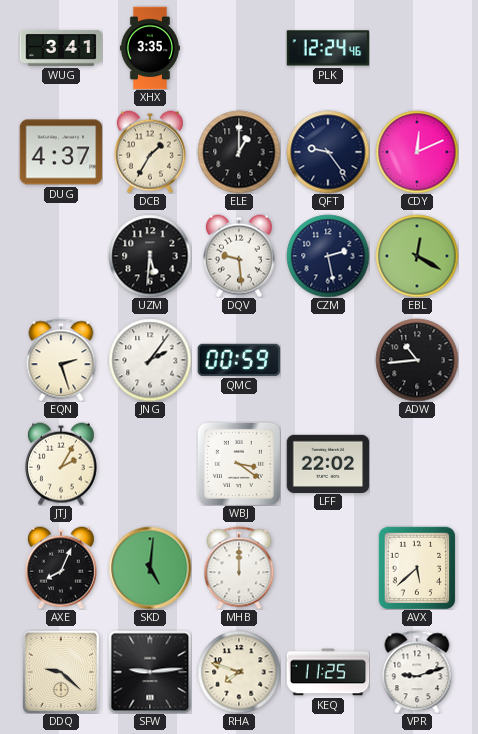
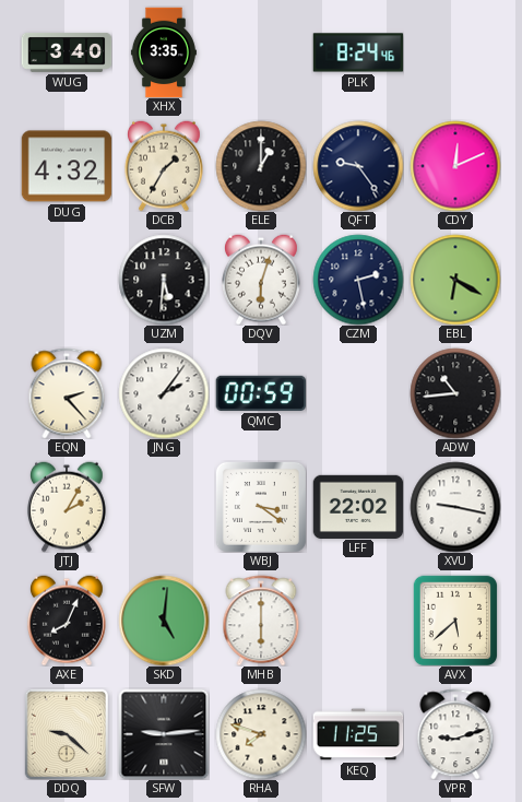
WUG: 3:41 -> 3:40 (67, 52)
PLK: 12:24 -> 8:24 (358, 52)
DUG: 4:37 -> 4:32 (67, 166)
DQV: 9:29 -> 6:03 (261, 280)
EBL: 12:20 -> 6:20 (455, 280)
EQN: 2:27 -> 2:23 (67, 393)
XVU: none -> 9:17 (455, 507)
MHB: 12:00 -> 6:00 (261, 621)
